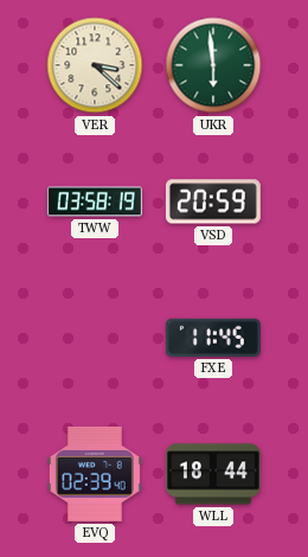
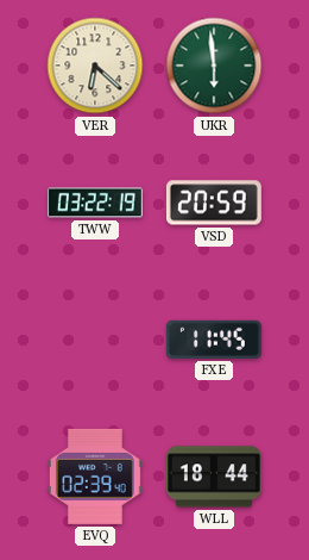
VER: 3:22 -> 6:22 (95, 66)
TWW: 03:58 -> 03:22 (95, 203)
